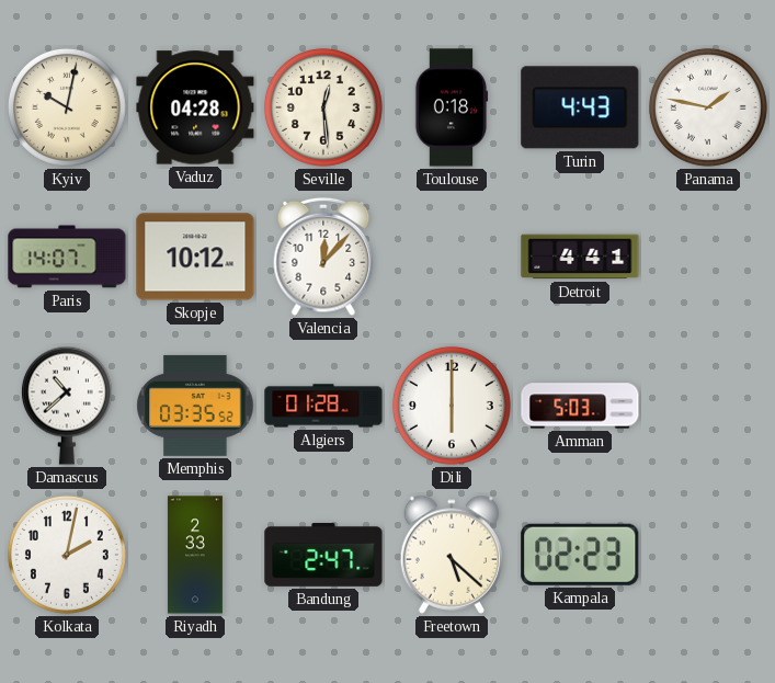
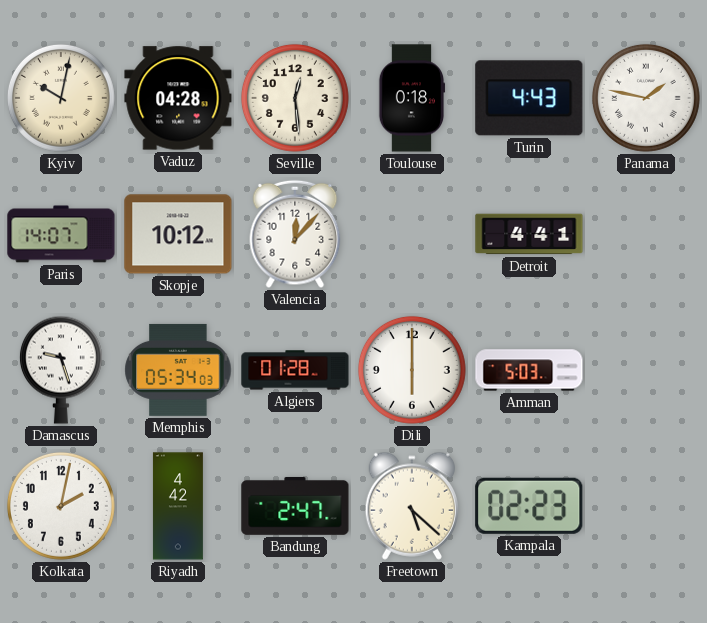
Damascus: 10:38 -> 9:27 (61, 370)
Memphis: 03:35 -> 05:34 (178, 370)
Riyadh: 2:33 -> 4:42 (178, 506)
